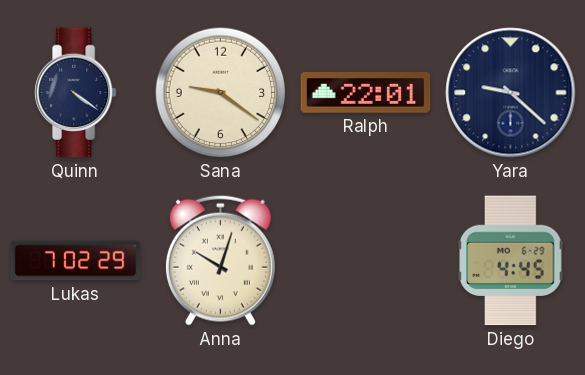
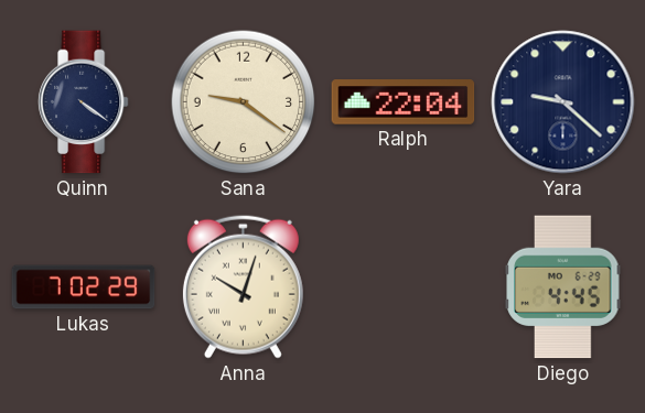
Ralph: 22:01 -> 22:04 (404, 102)
